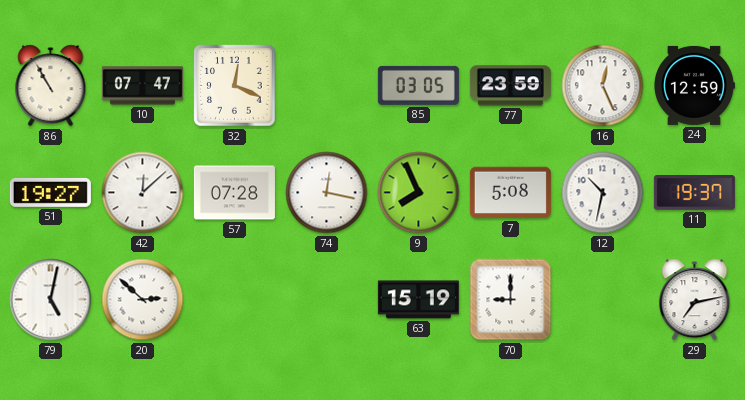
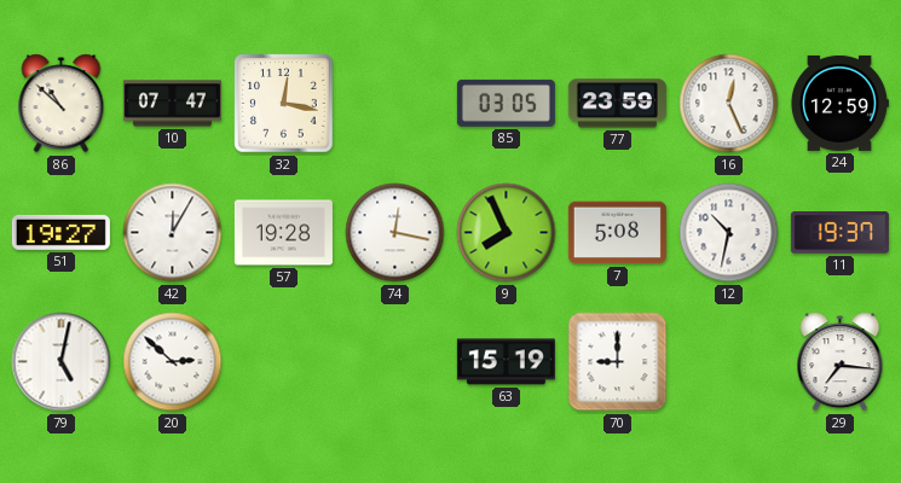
86: 10:55 -> 10:52 (62, 104)
32: 12:19 -> 12:17 (284, 104)
42: 12:08 -> 12:05 (173, 233)
57: 07:28 -> 19:28 (283, 233)
29: 7:13 -> 7:16 (841, 362)
